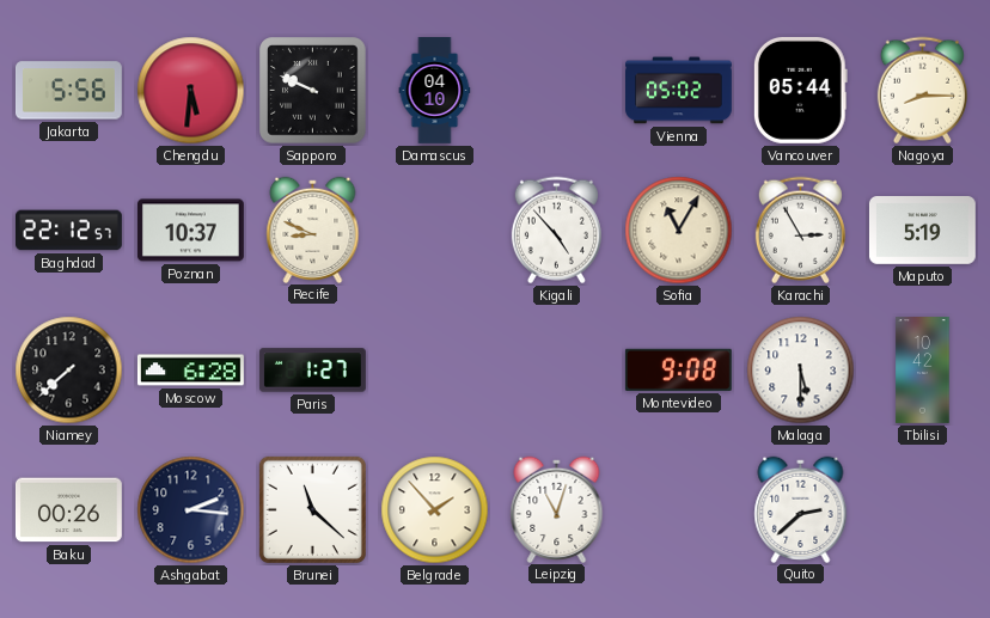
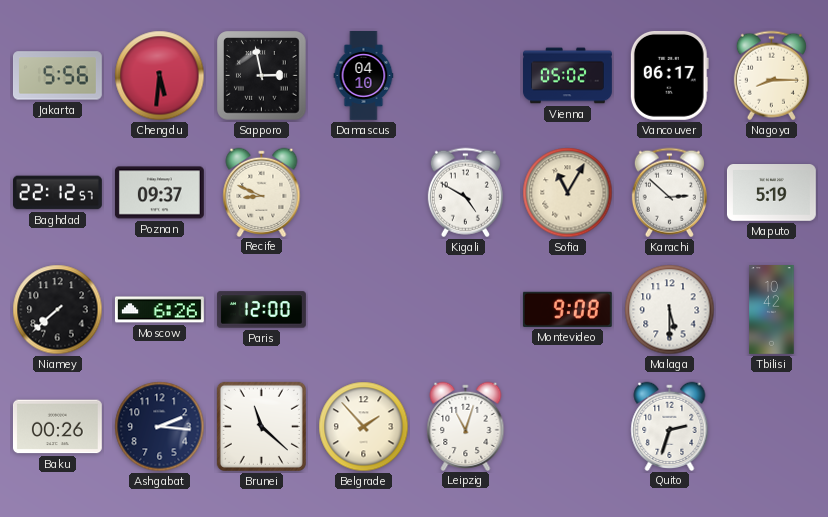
Sapporo: 9:49 -> 2:58 (262, 76)
Vancouver: 05:44 -> 06:17 (669, 75)
Poznan: 10:37 -> 09:37 (159, 193)
Kigali: 4:53 -> 4:50 (465, 193)
Karachi: 2:55 -> 2:52 (669, 193)
Moscow: 6:28 -> 6:26 (160, 310)
Paris: 1:27 -> 12:00 (262, 310)
Quito: 2:38 -> 2:33 (670, 426)
